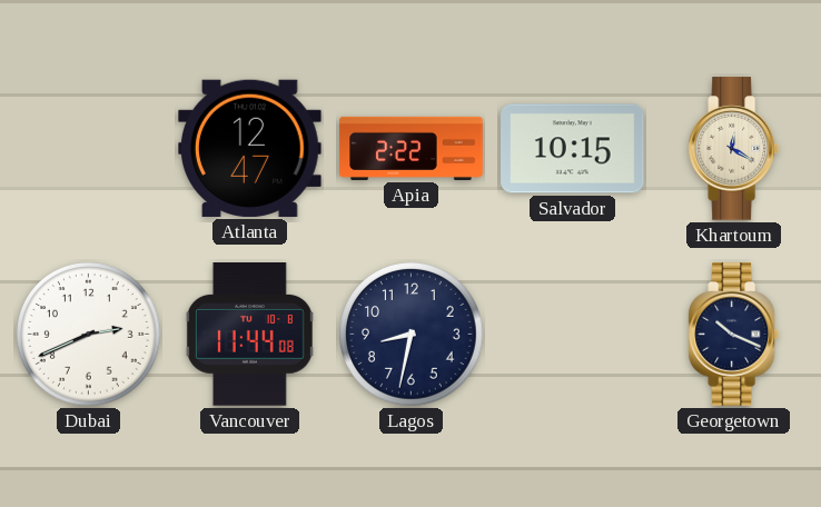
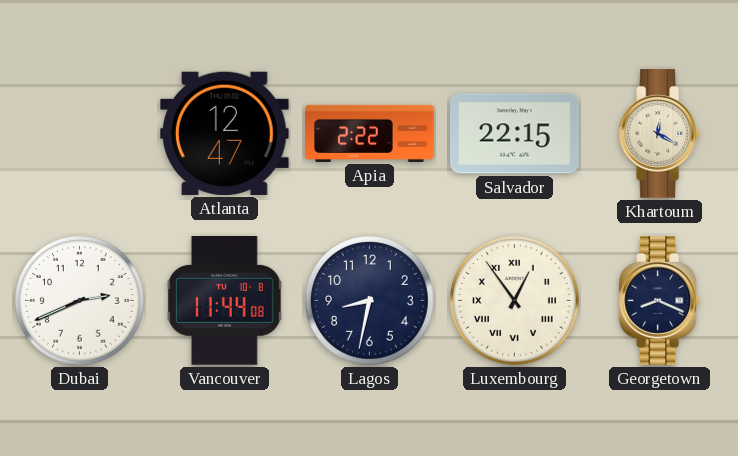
Salvador: 10:15 -> 22:15 (515, 134)
Luxembourg: none -> 12:54 (515, 301)
Georgetown: 10:19 -> 8:19 (659, 301)
